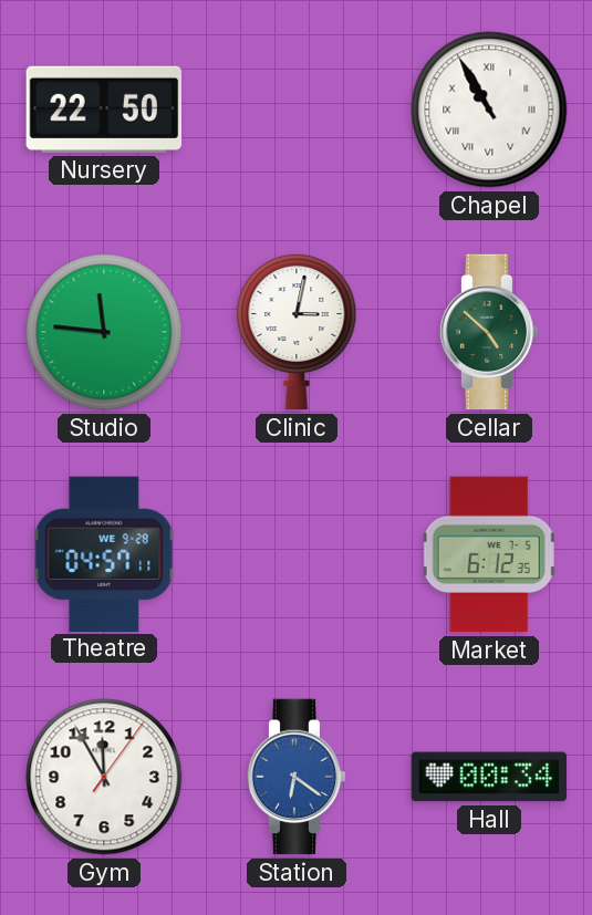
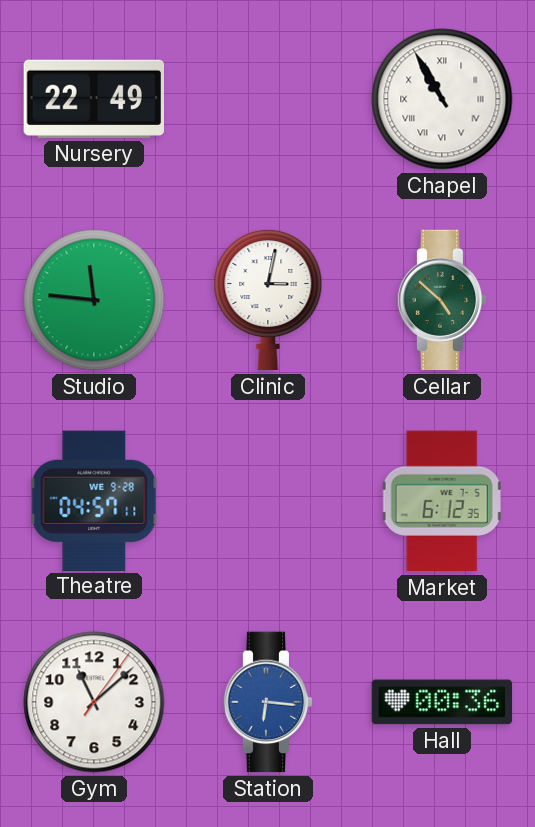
Nursery: 22:50 -> 22:49 (93, 99)
Gym: 11:55 -> 11:08 (94, 702)
Station: 6:21 -> 6:16 (268, 702)
Hall: 00:34 -> 00:36 (442, 702)
